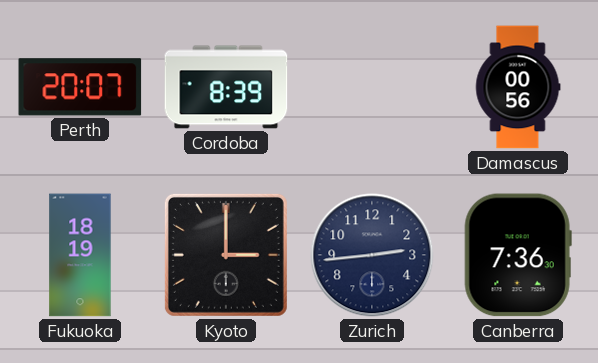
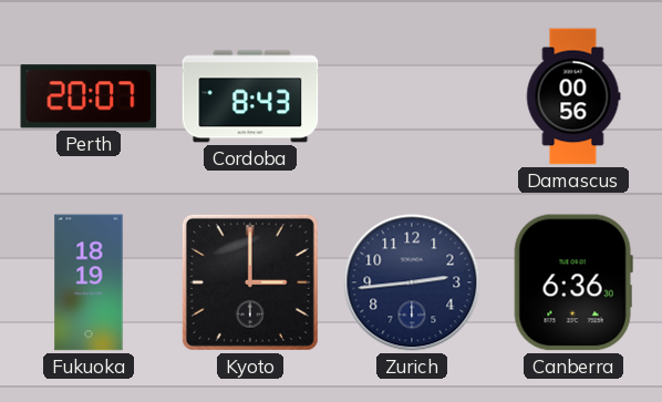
Cordoba: 8:39 -> 8:43 (250, 96)
Canberra: 7:36 -> 6:36 (573, 282)
